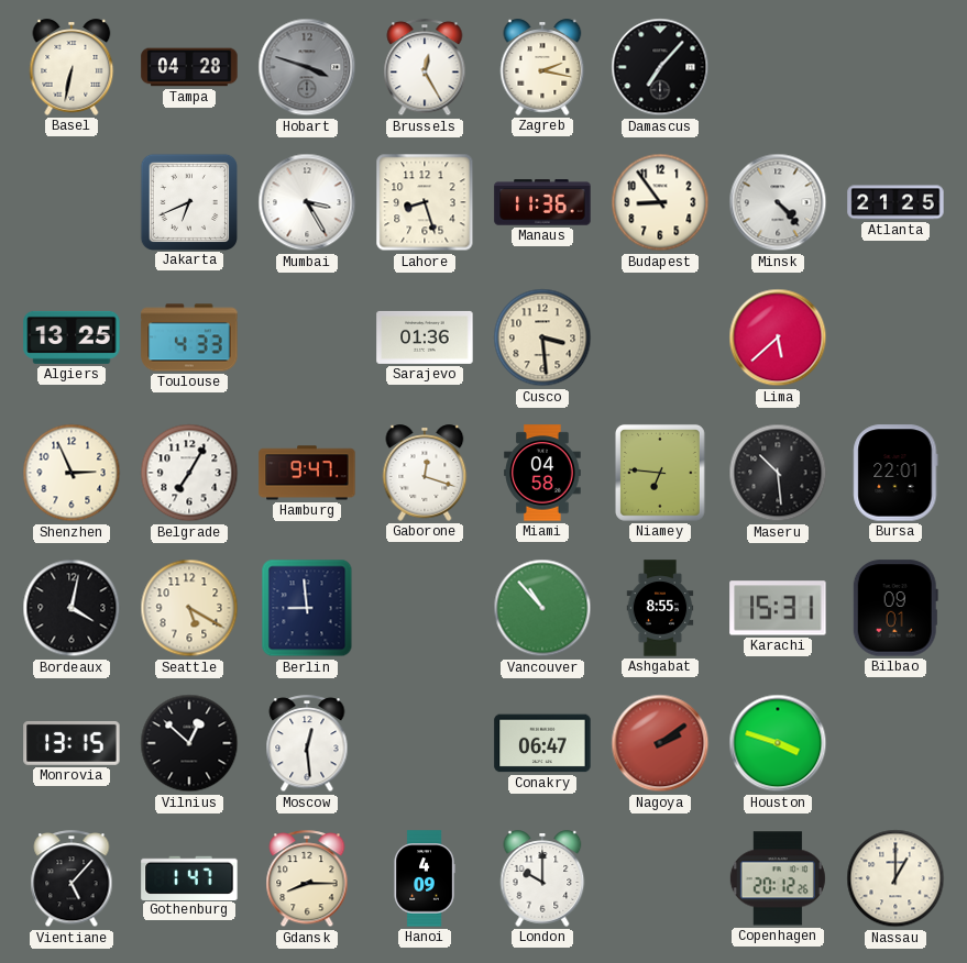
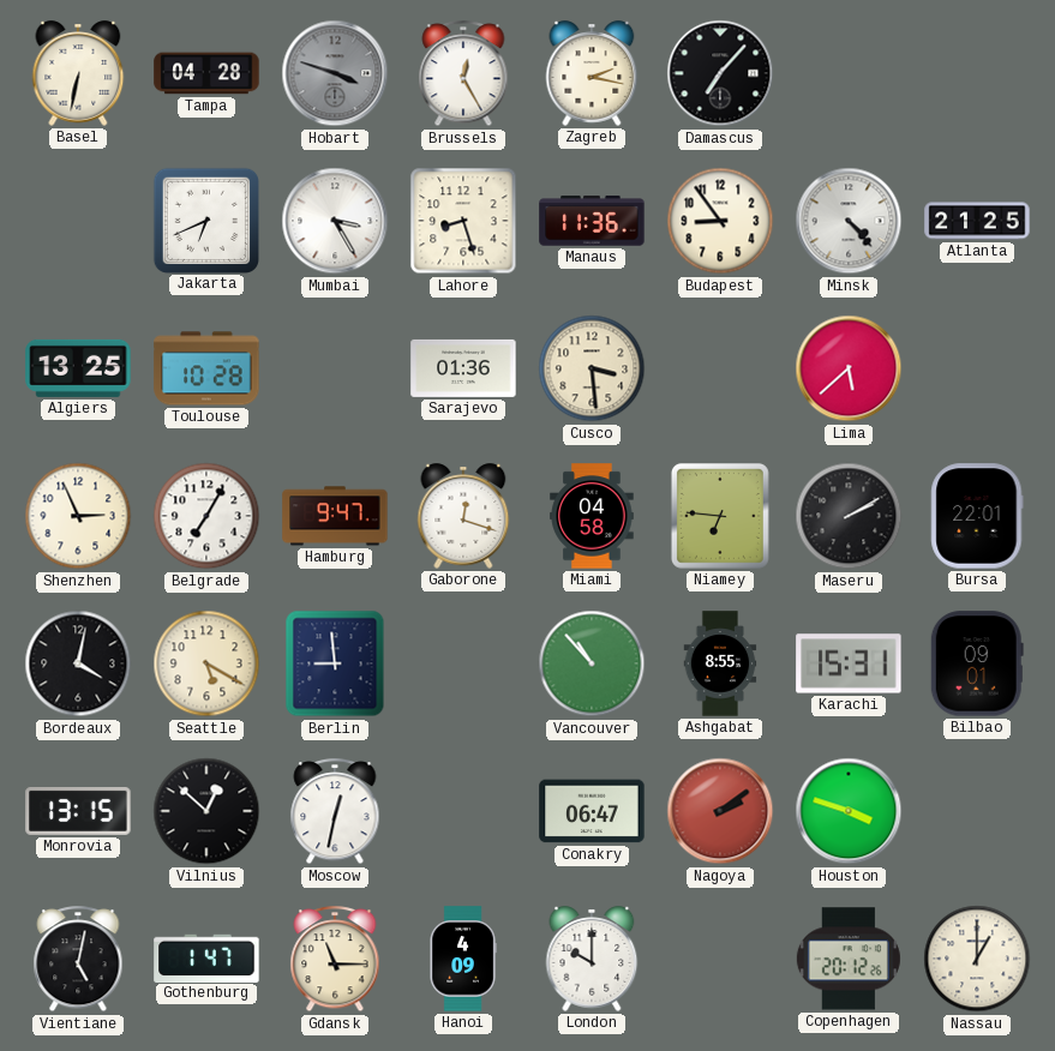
Toulouse: 4:33 -> 10:28 (206, 368)
Maseru: 10:29 -> 2:10 (849, 516)
Moscow: 12:29 -> 12:32 (335, 812)
Vientiane: 5:07 -> 5:02 (78, 960)
Gdansk: 8:15 -> 11:15 (335, 960)
